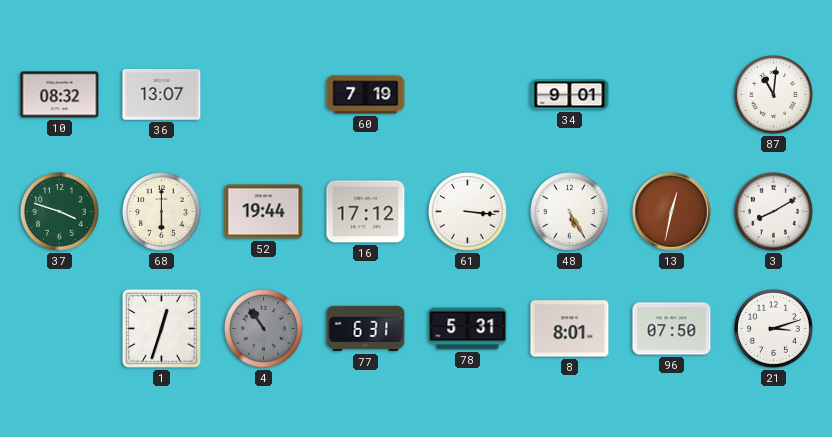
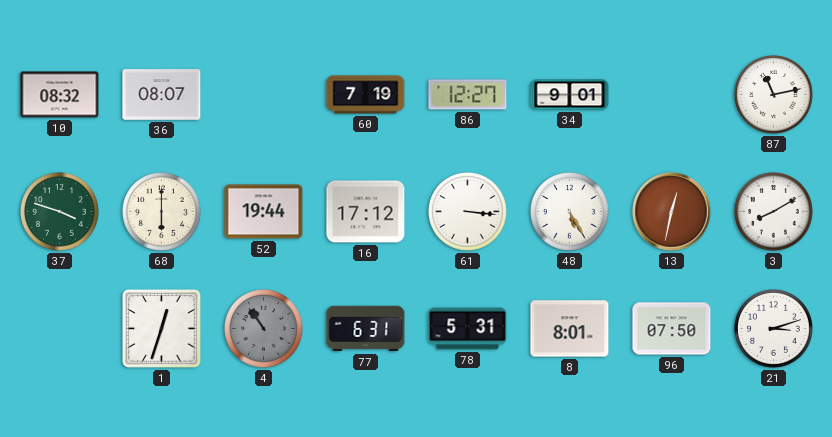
36: 13:07 -> 08:07 (162, 95)
86: none -> 12:27 (468, 95)
87: 11:01 -> 11:13 (774, 95)
